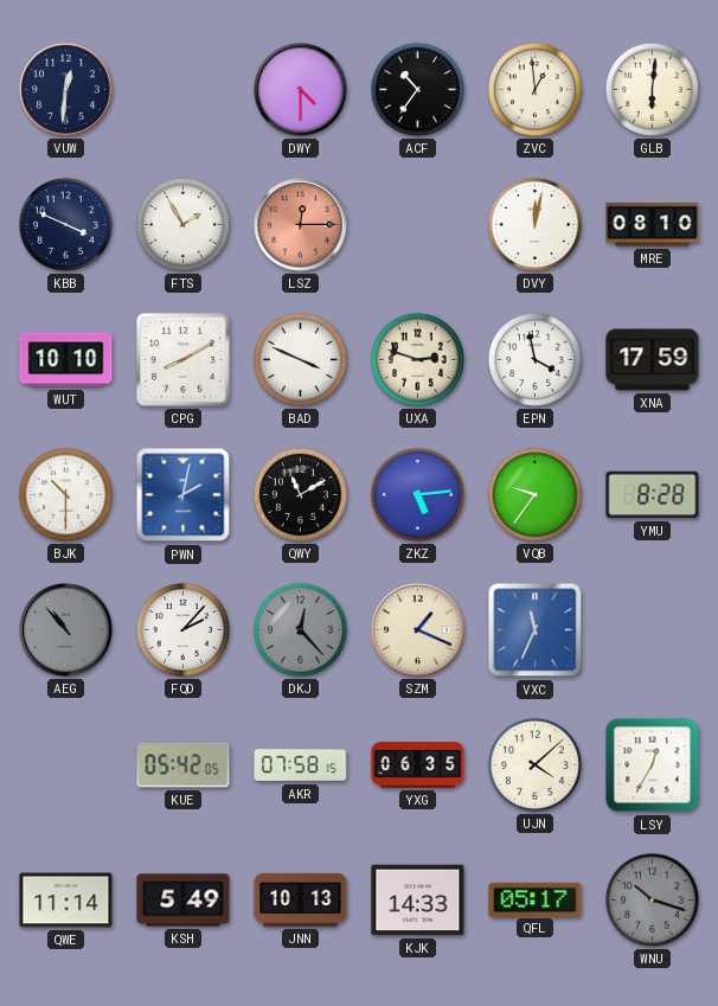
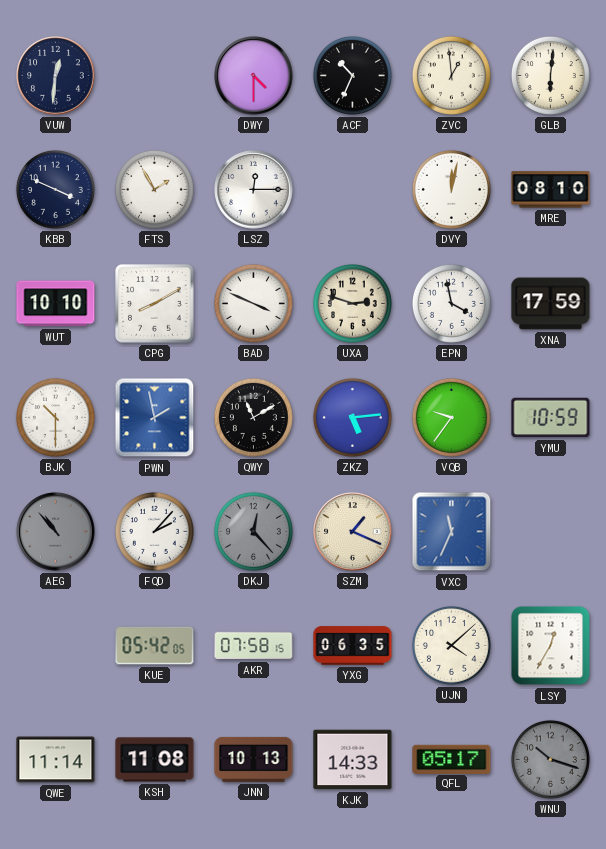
ACF: 10:36 -> 10:34 (352, 75)
LSZ dial: salmon -> white (254, 190)
PWN: 2:02 -> 1:58 (155, 418)
YMU: 8:28 -> 10:59 (551, 418)
KSH: 5:49 -> 11:08 (155, 760)
